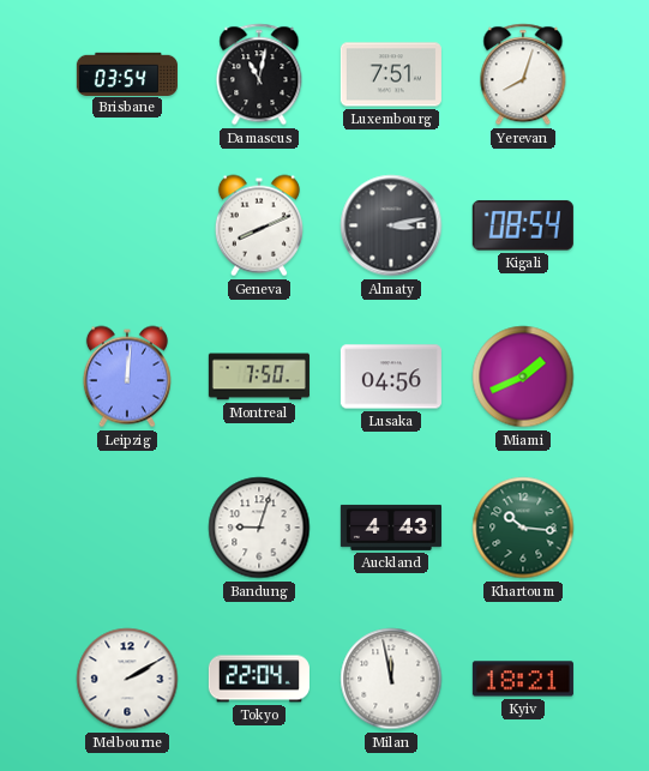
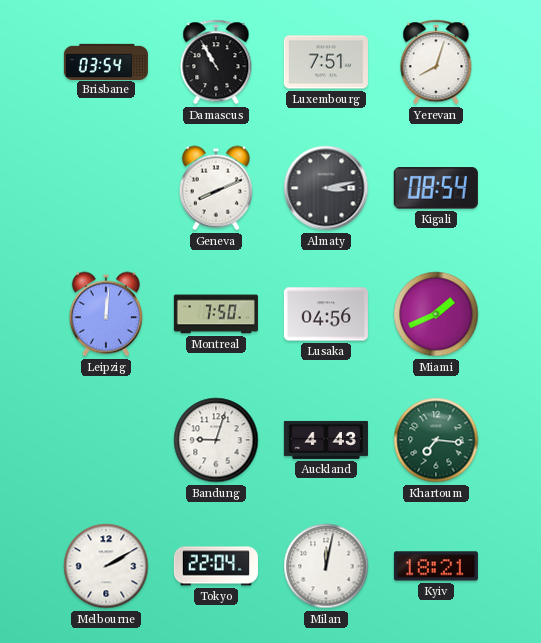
Damascus: 11:02 -> 10:55 (216, 62)
Khartoum: 10:16 -> 7:16 (436, 440)
Milan: 11:58 -> 12:02 (326, 566)
